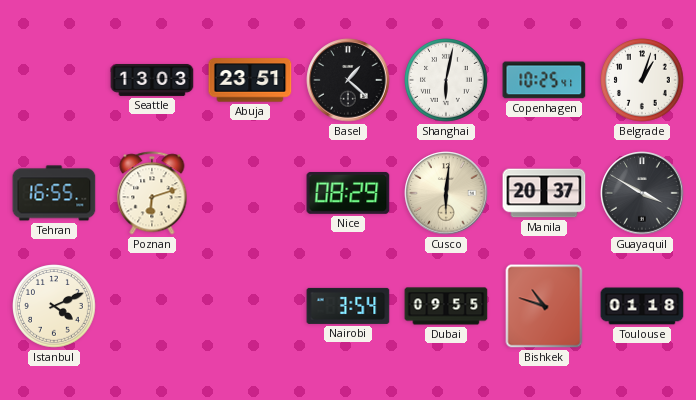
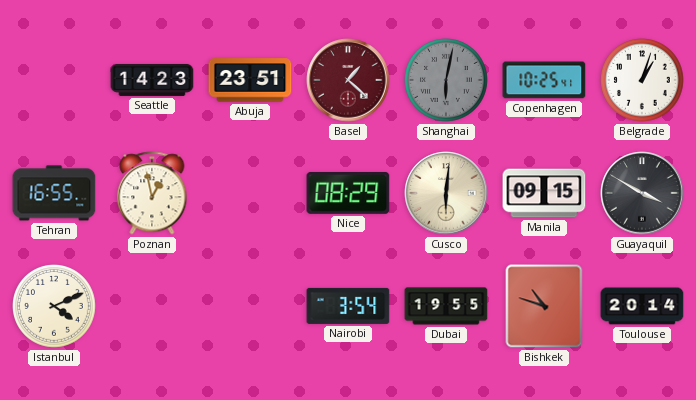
Seattle: 13:03 -> 14:23 (152, 80)
Basel dial: black -> burgundy (348, 80)
Shanghai dial: white -> grey (447, 81)
Poznan: 6:12 -> 12:58 (152, 193)
Manila: 20:37 -> 09:15 (544, 193)
Dubai: 09:55 -> 19:55 (446, 306)
Toulouse: 01:18 -> 20:14 (642, 306)
